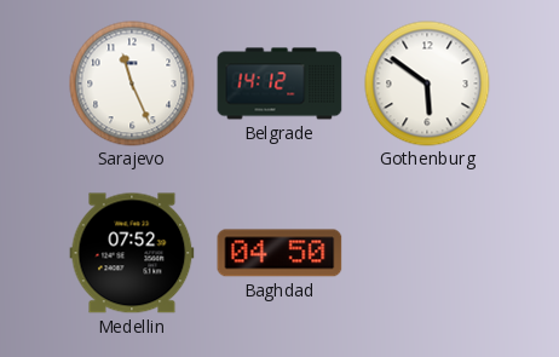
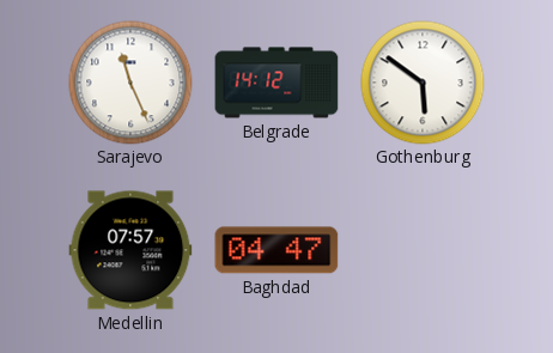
Medellin: 07:52 -> 07:57 (130, 250)
Baghdad: 04:50 -> 04:47 (276, 250)
